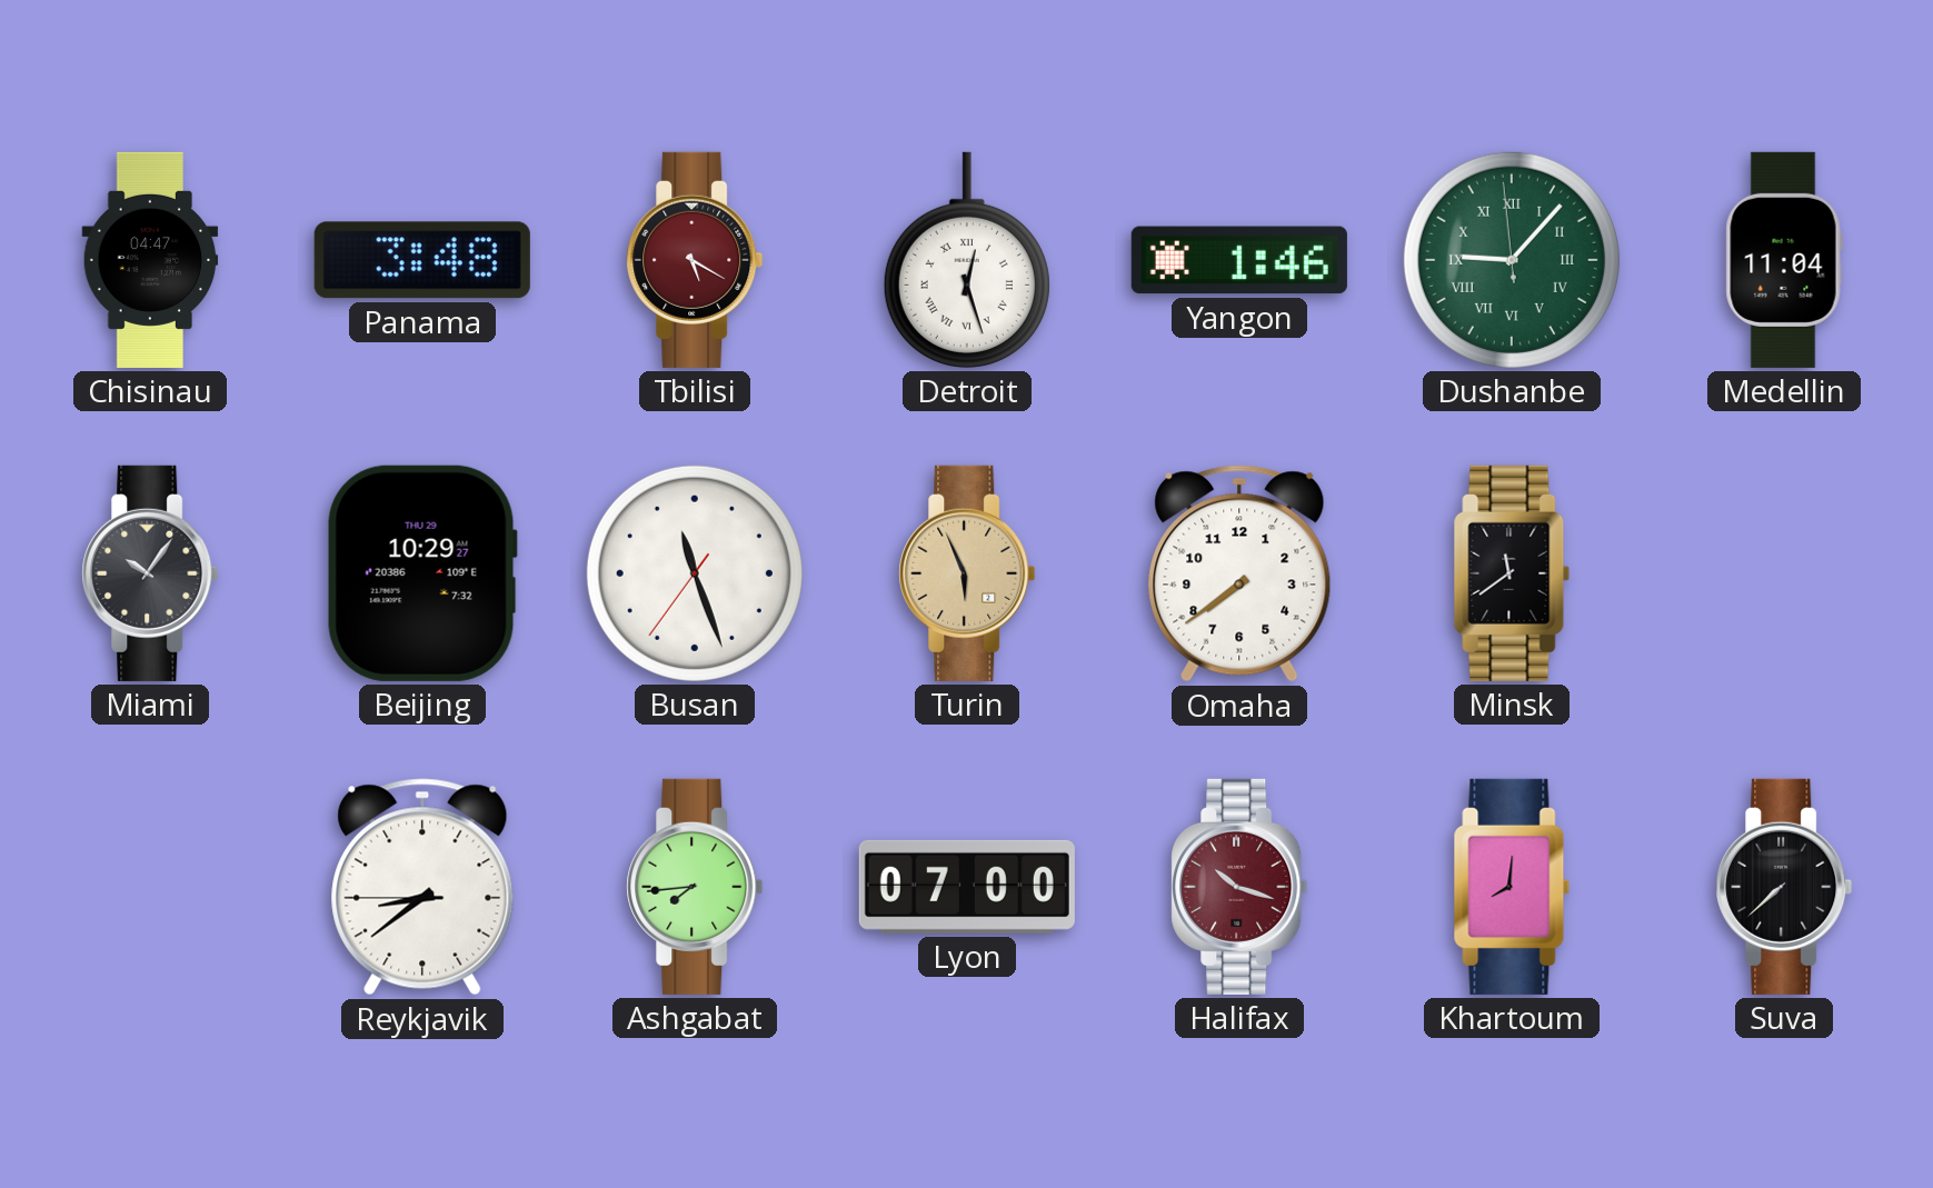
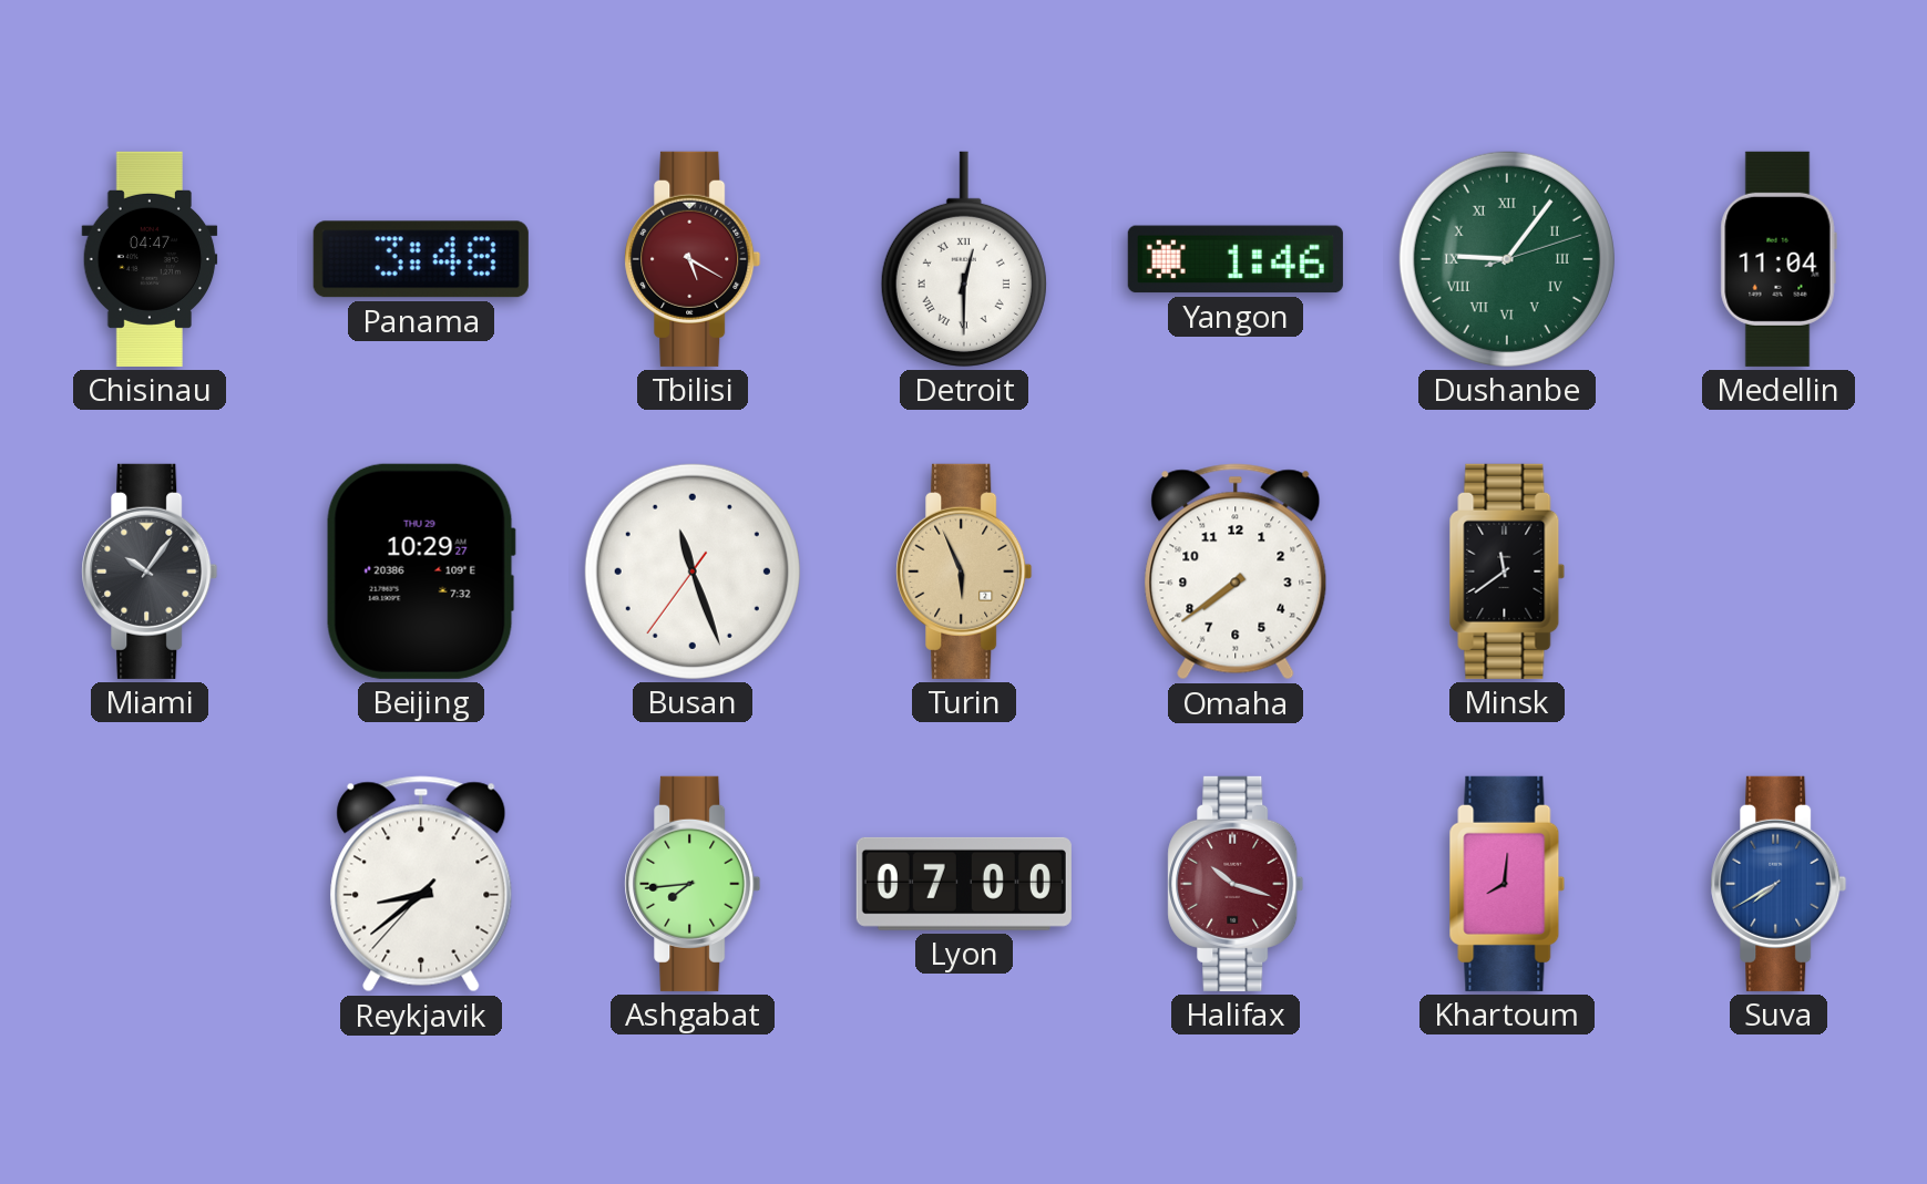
Detroit: 12:27 -> 12:30 (964, 259)
Dushanbe: 9:06:59 -> 9:06:12 (1507, 259)
Reykjavik: 8:38:45 -> 8:38:37 (421, 884)
Suva: 7:38 -> 7:40 (1779, 884)
Suva dial: black -> blue (1779, 884)
